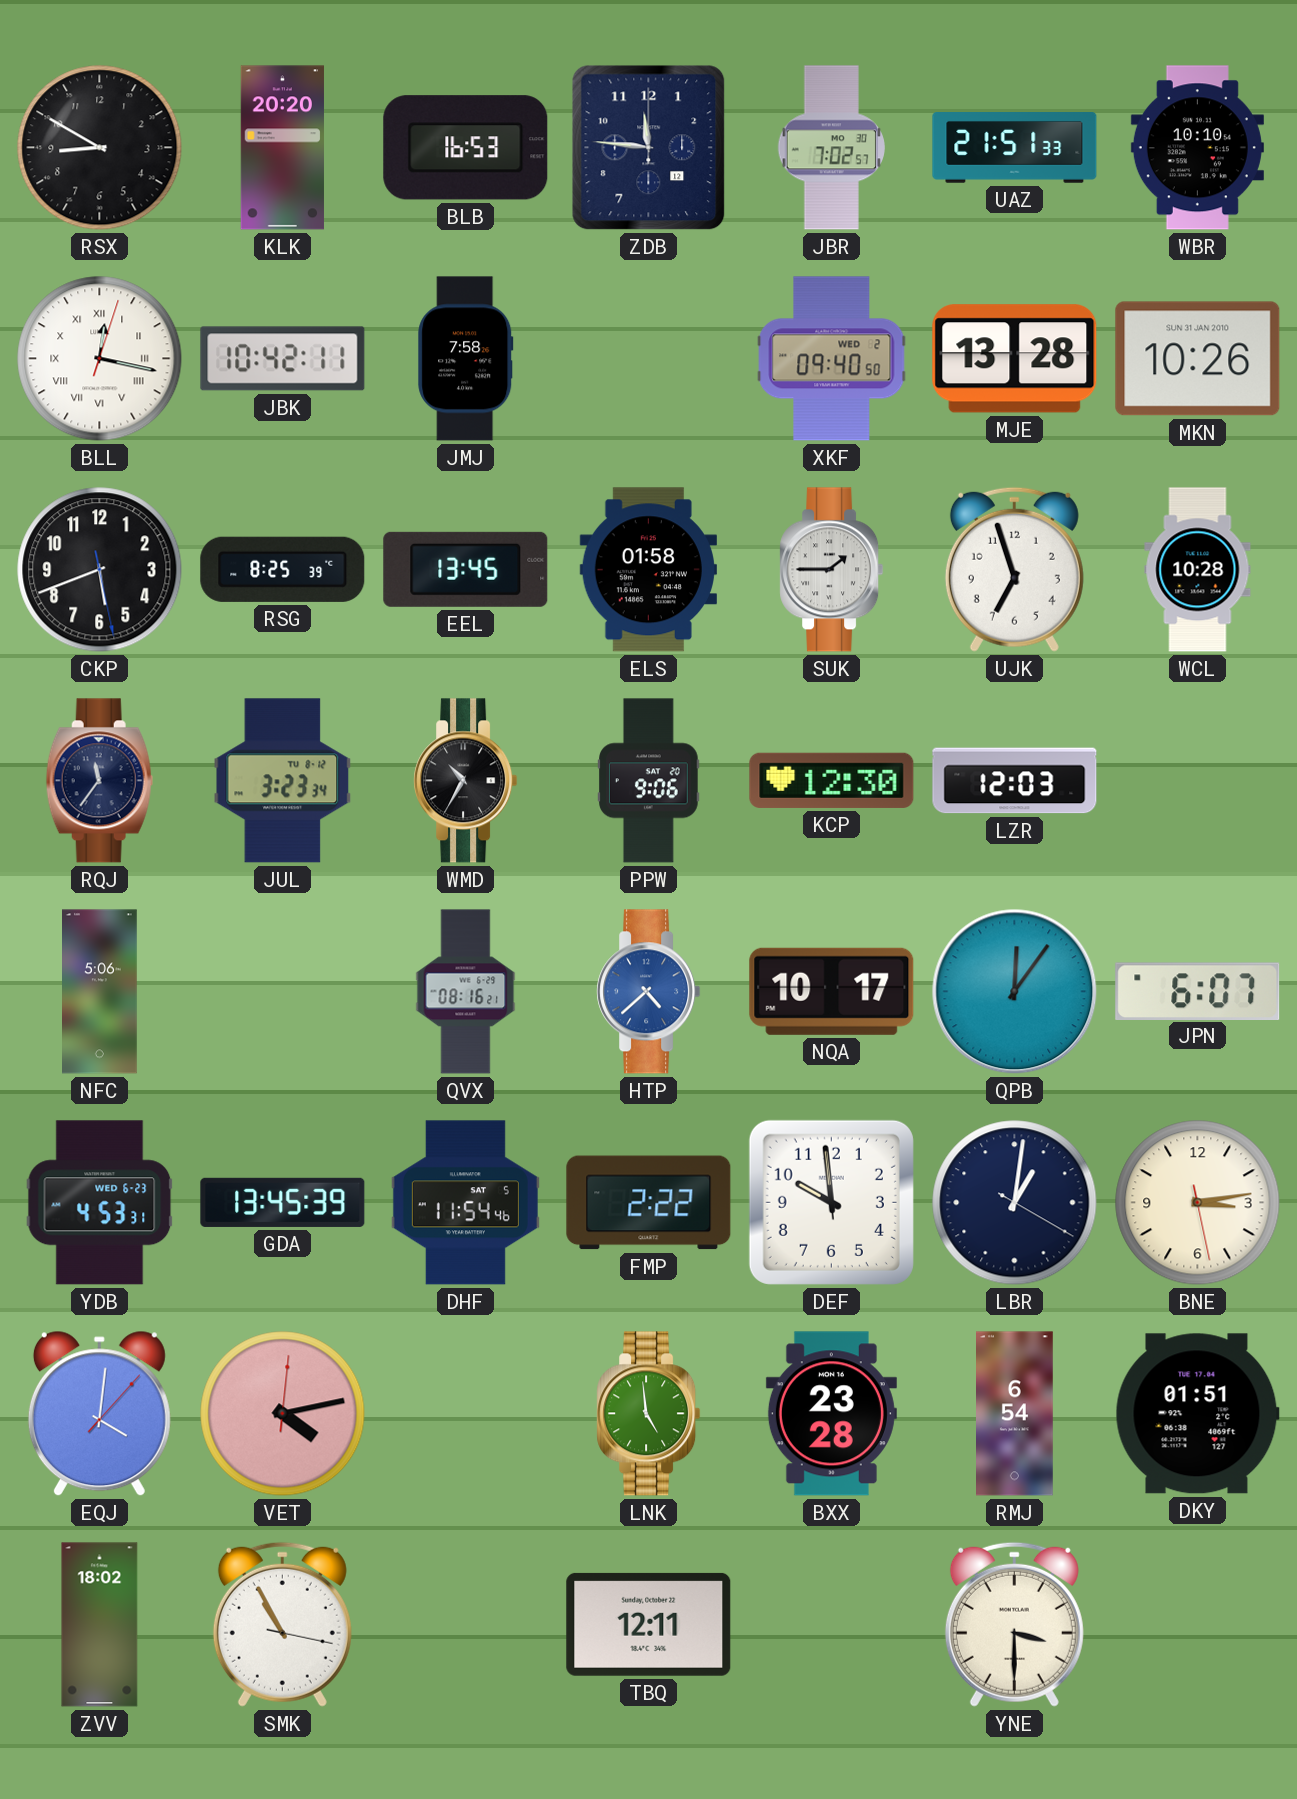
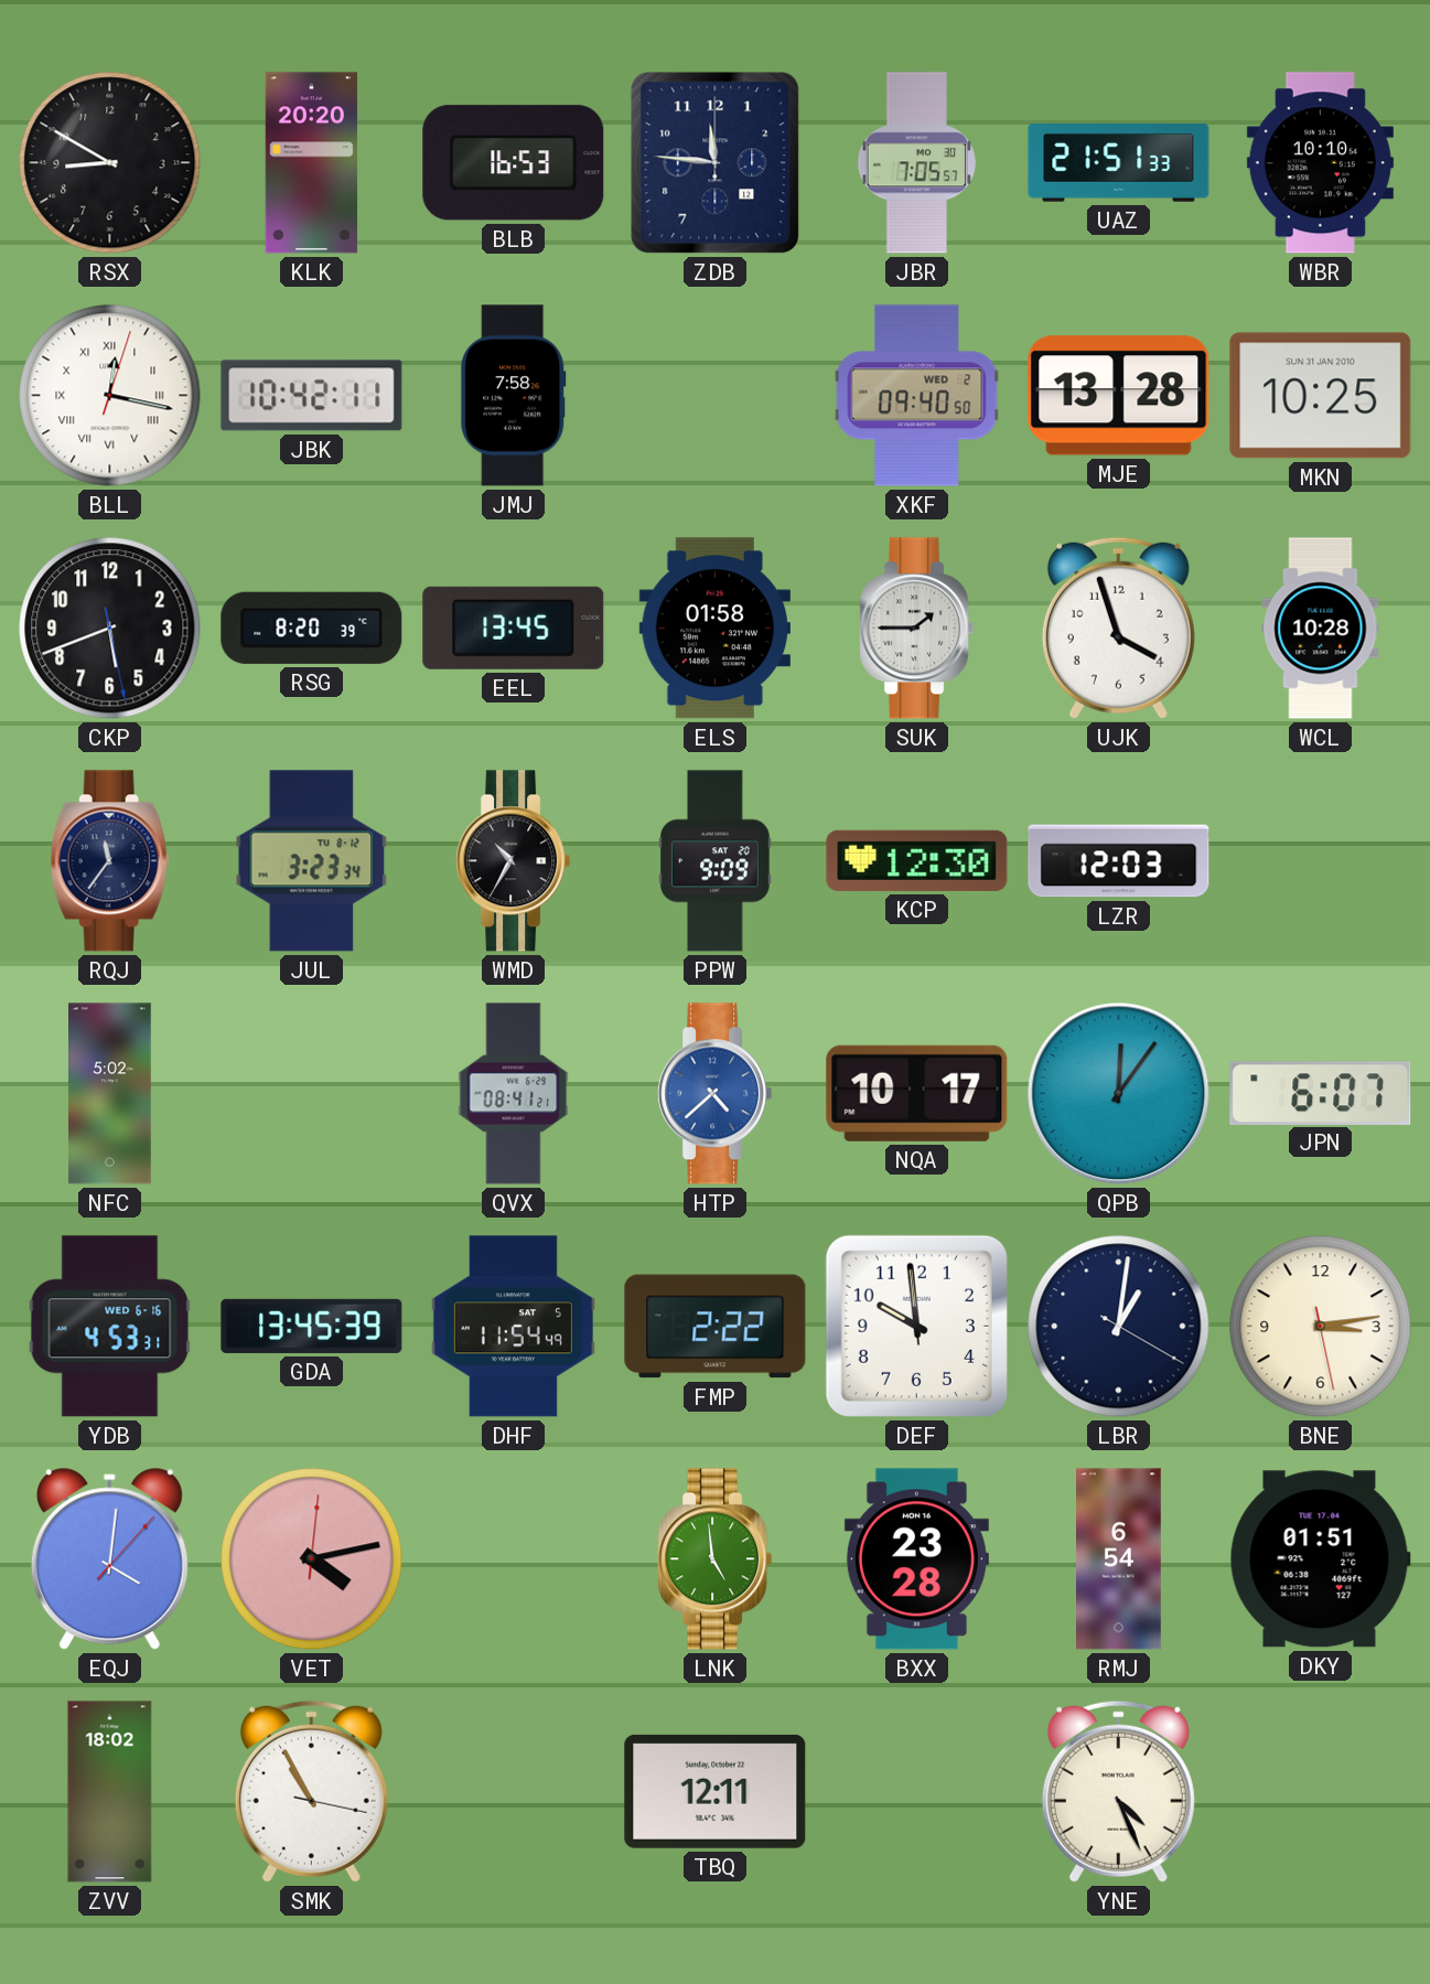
JBR: 7:02 -> 7:05 (916, 163)
MKN: 10:26 -> 10:25 (1321, 396)
RSG: 8:25 -> 8:20 (312, 628)
UJK: 6:57 -> 3:57 (1118, 628)
PPW: 9:06 -> 9:09 (716, 861)
NFC: 5:06 -> 5:02 (110, 1094)
QVX: 08:16 -> 08:41 (514, 1094)
YDB date: WED 6-23 -> WED 6-16 (110, 1327)
DHF: 11:54:46 -> 11:54:49 (513, 1327)
YNE: 3:30 -> 4:26 (1118, 1791)
